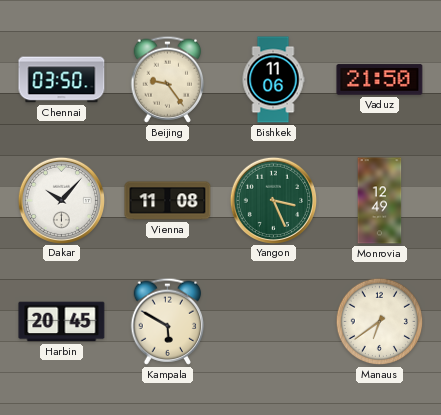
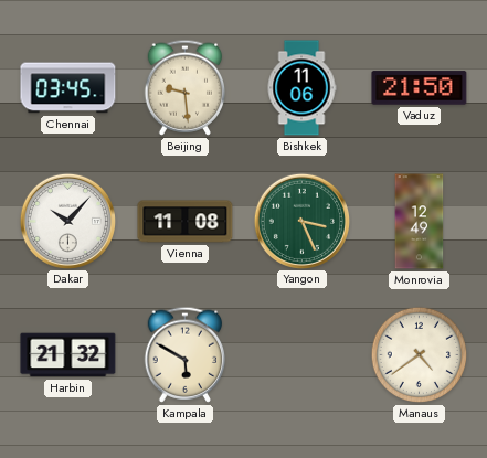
Chennai: 03:50 -> 03:45 (68, 88)
Beijing: 9:24 -> 9:29 (186, 87)
Harbin: 20:45 -> 21:32 (68, 355)
Manaus: 6:39 -> 4:39 (420, 355)
